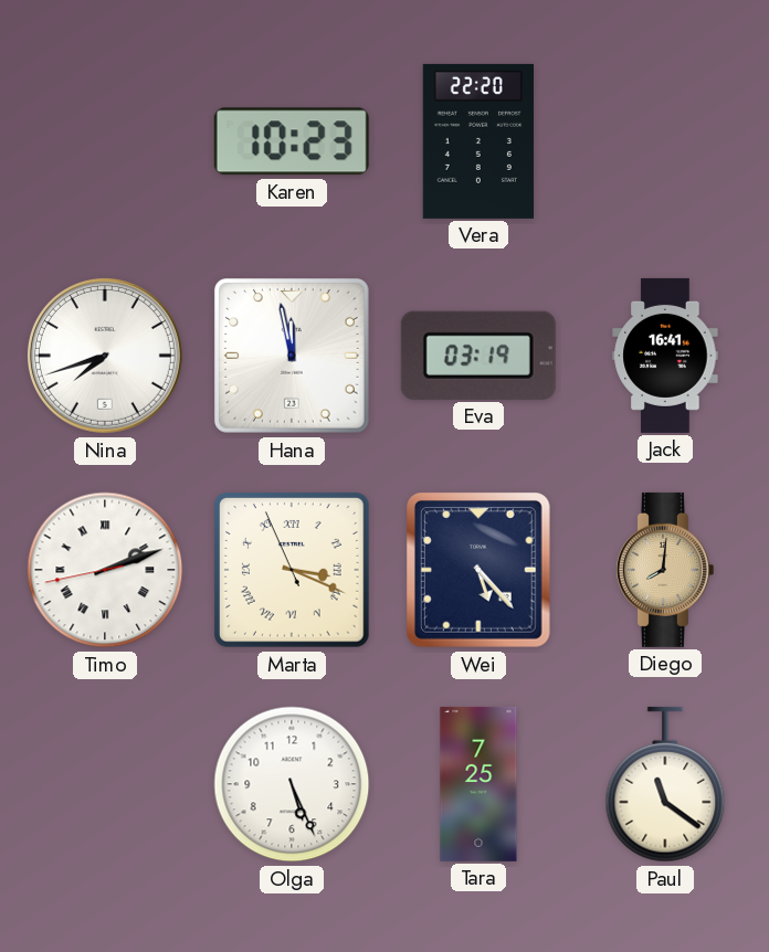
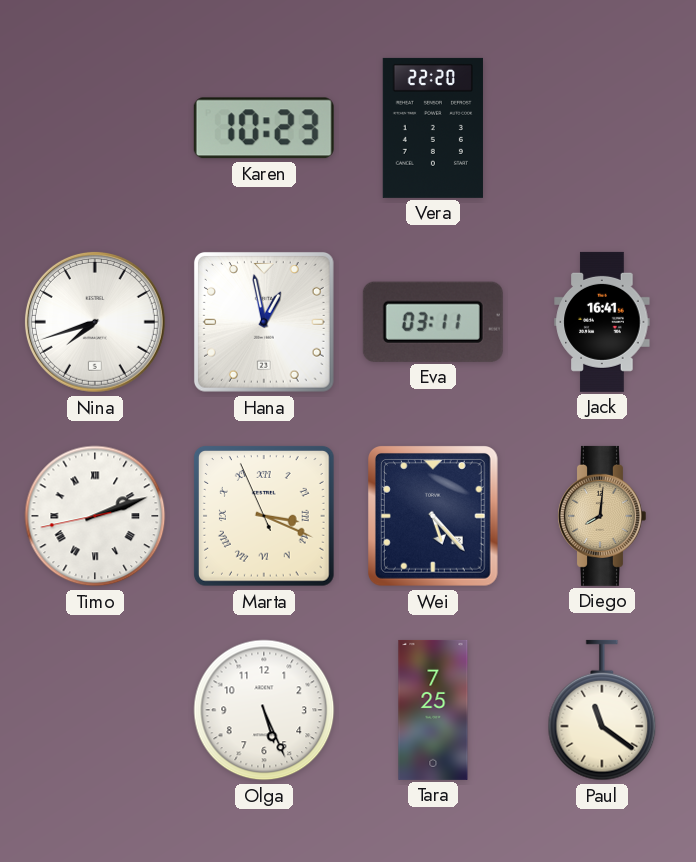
Hana: 11:58 -> 12:58 (264, 322)
Eva: 03:19 -> 03:11 (433, 322)
